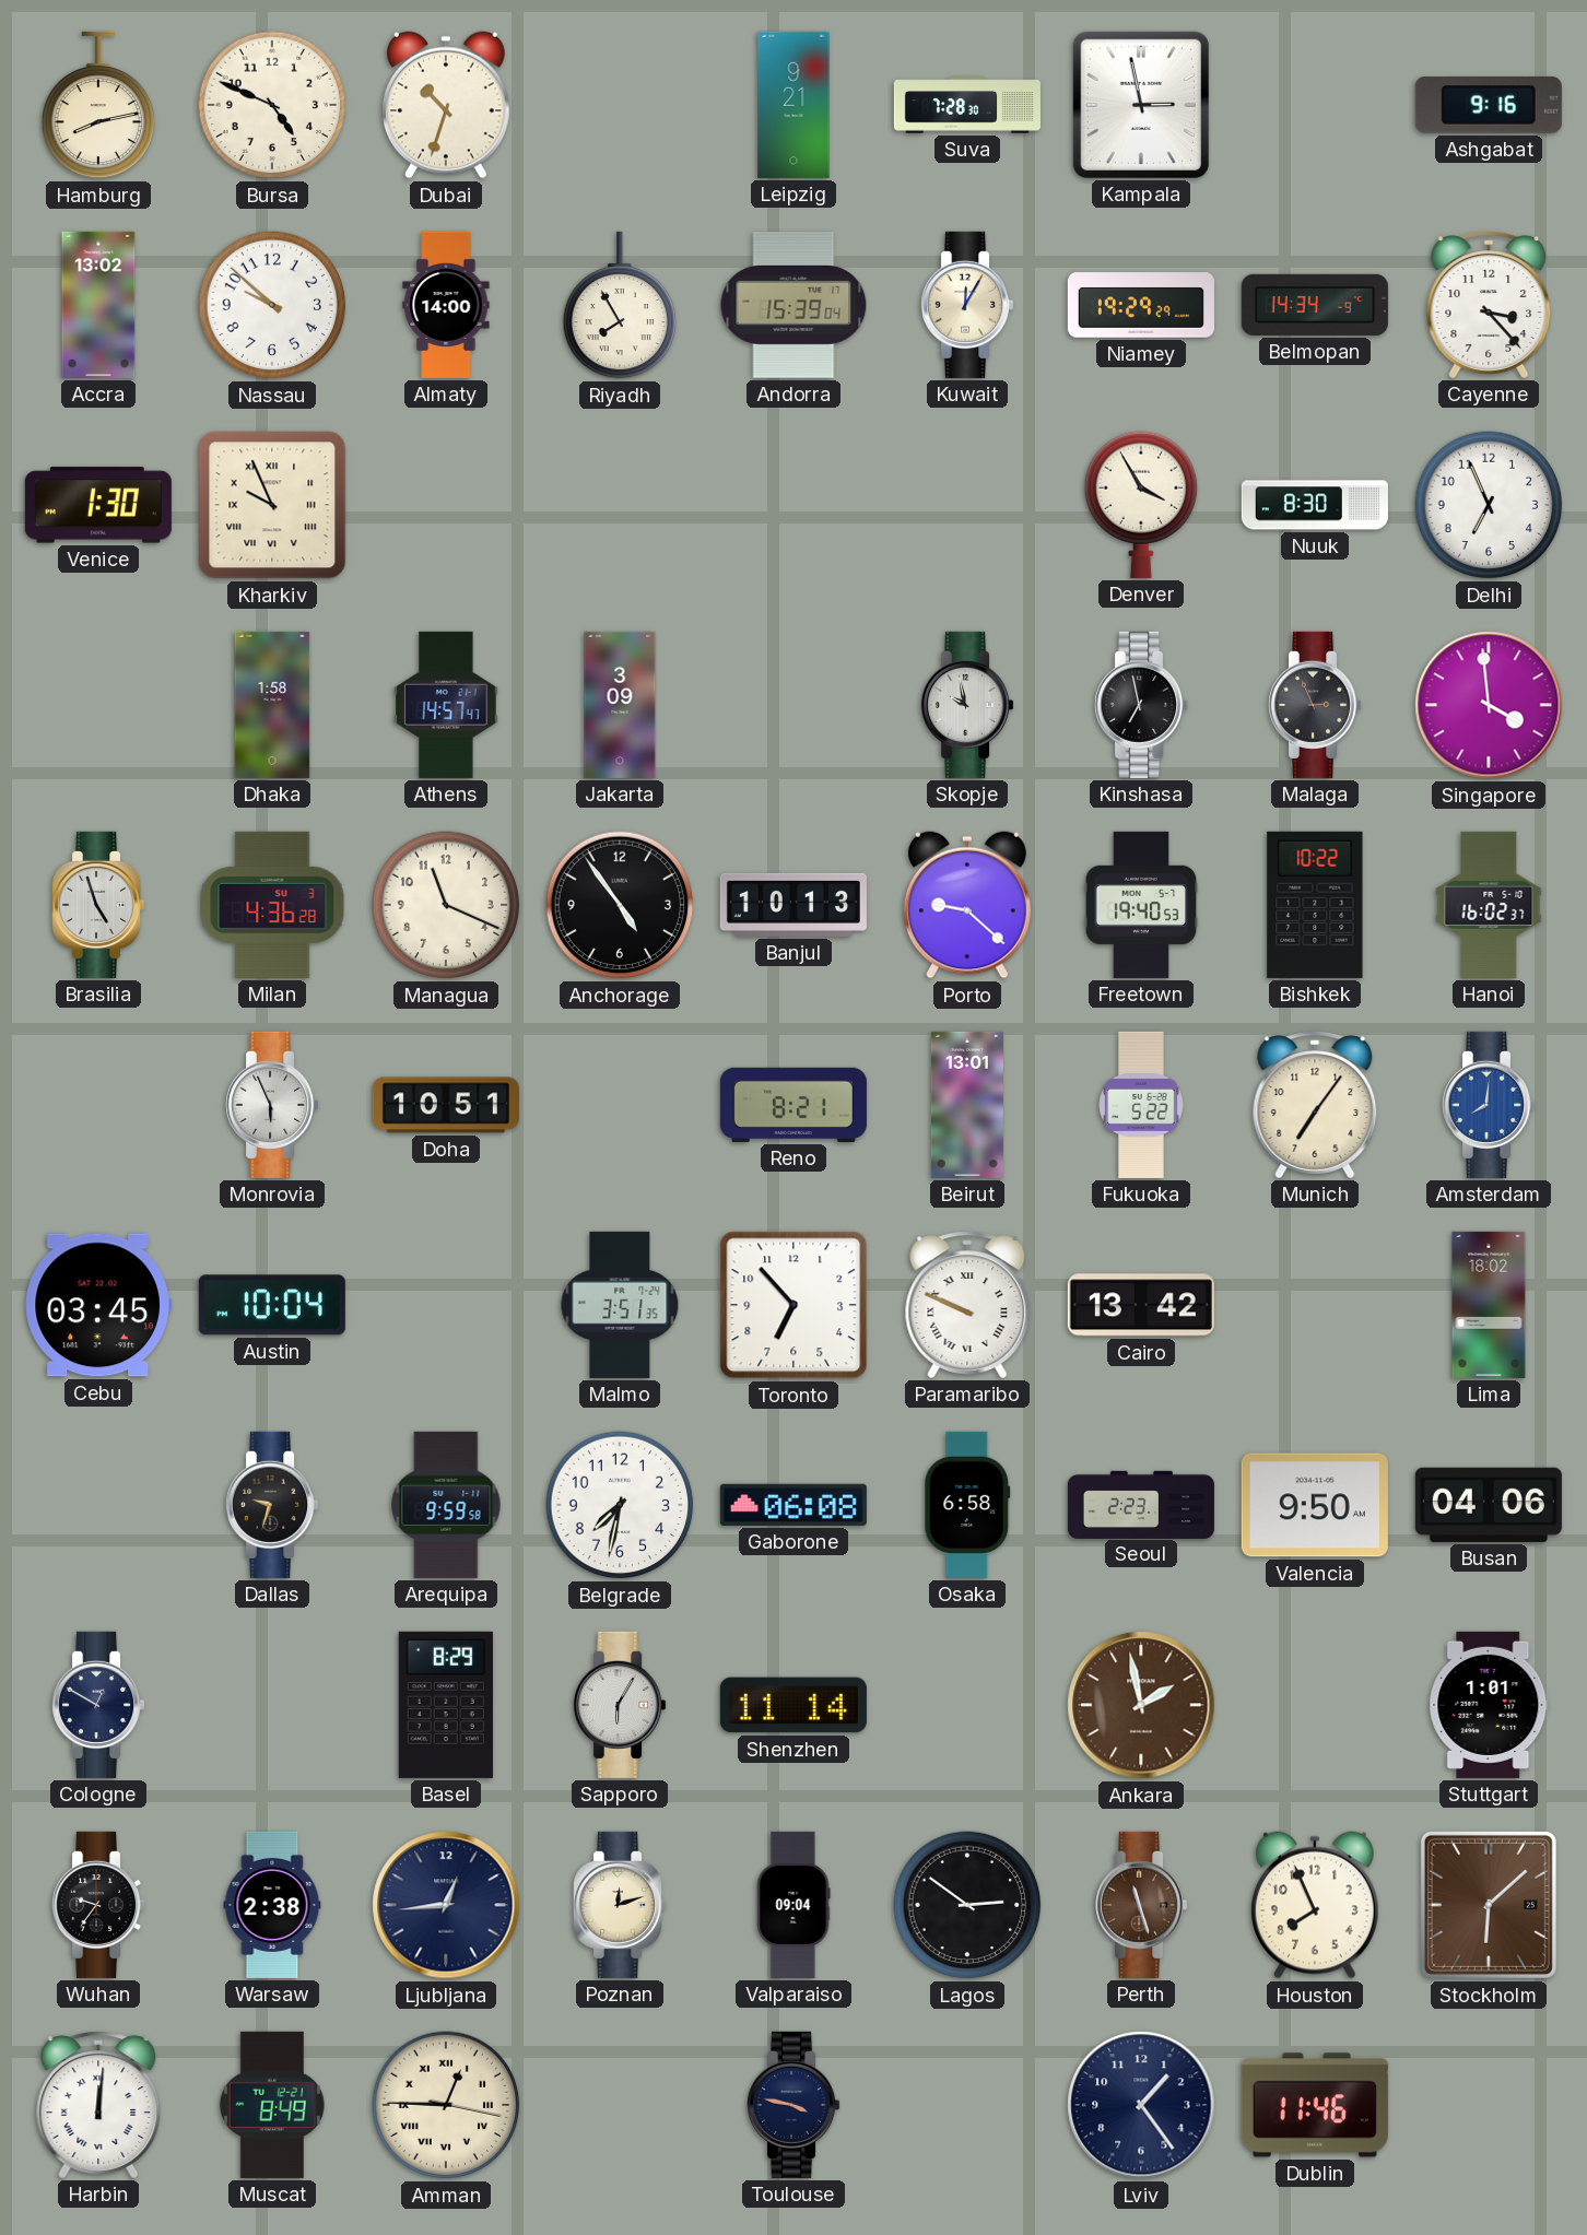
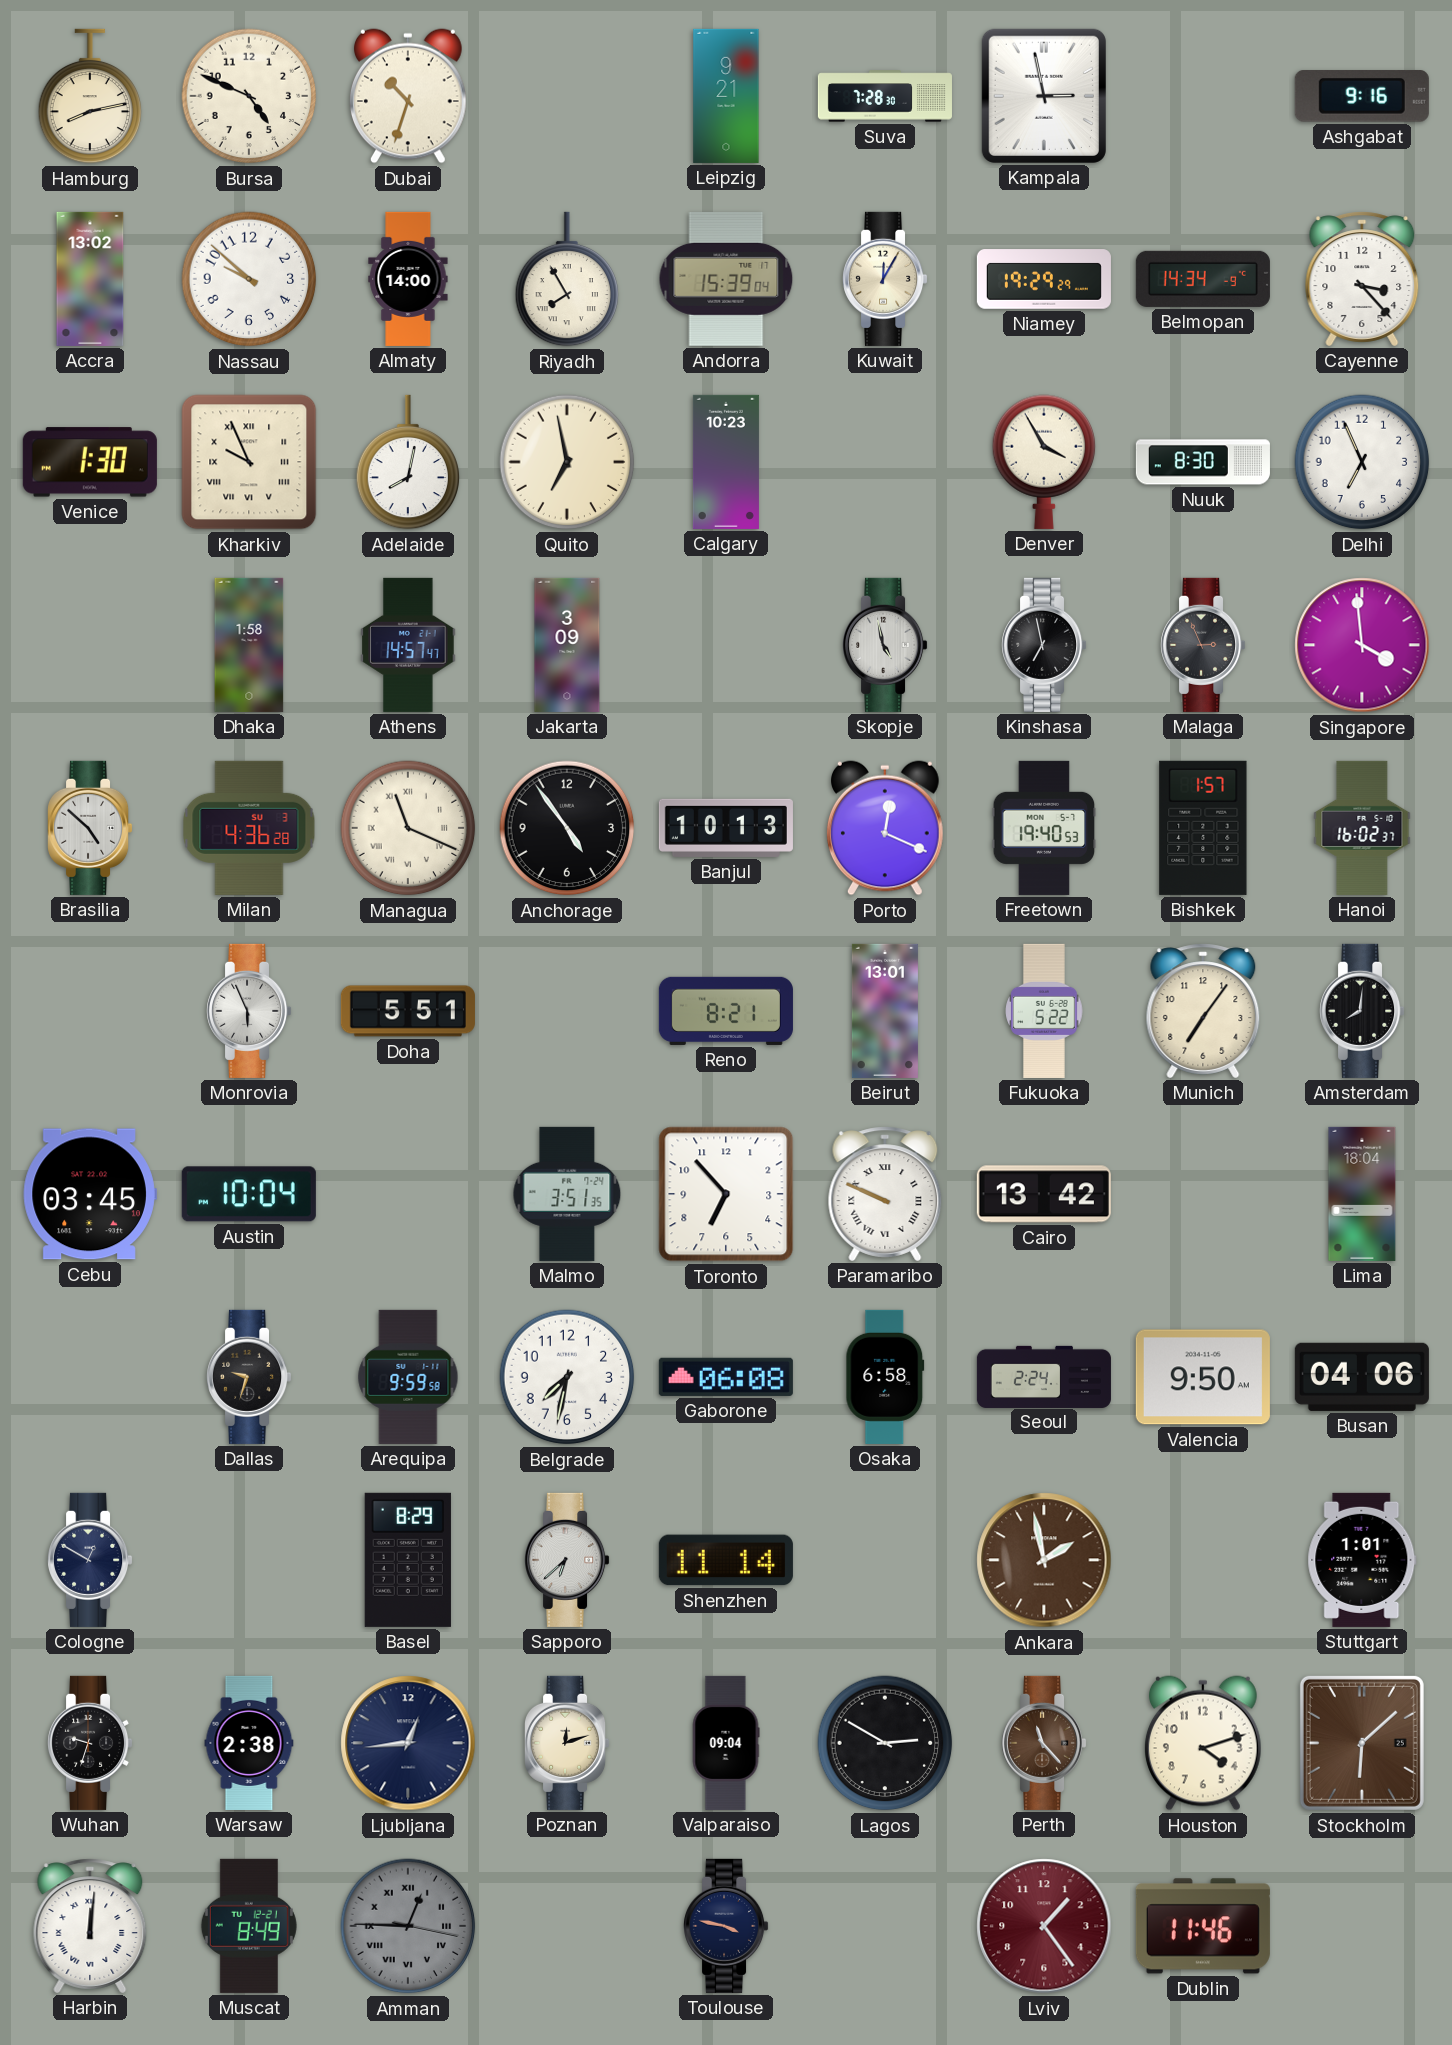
Adelaide: none -> 8:02 (408, 462)
Quito: none -> 6:58 (567, 462)
Calgary: none -> 10:23 (726, 462)
Skopje: 9:58 -> 4:58 (886, 645)
Brasilia: 4:57 -> 4:52 (91, 828)
Managua numerals: Arabic -> Roman (408, 828)
Porto: 9:22 -> 12:19 (885, 828)
Bishkek: 10:22 -> 1:57 (1203, 828)
Doha: 10:51 -> 5:51 (408, 1011)
Amsterdam dial: blue -> black (1363, 1011)
Lima: 18:02 -> 18:04 (1362, 1194)
Seoul: 2:23 -> 2:24 (1044, 1376)
Sapporo: 6:05 -> 6:38 (568, 1560)
Wuhan: 9:36 -> 9:33 (91, 1743)
Lagos: 2:51 -> 2:50 (885, 1743)
Perth: 11:27 -> 11:23 (1045, 1743)
Houston: 7:56 -> 4:12 (1203, 1743)
Amman dial: cream -> grey (408, 1926)
Lviv dial: navy -> burgundy (1044, 1926)
